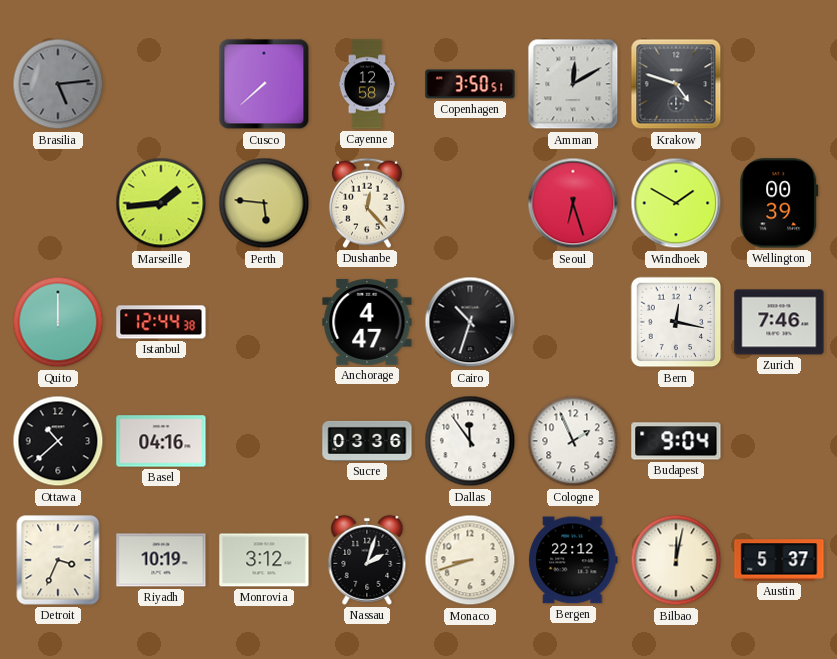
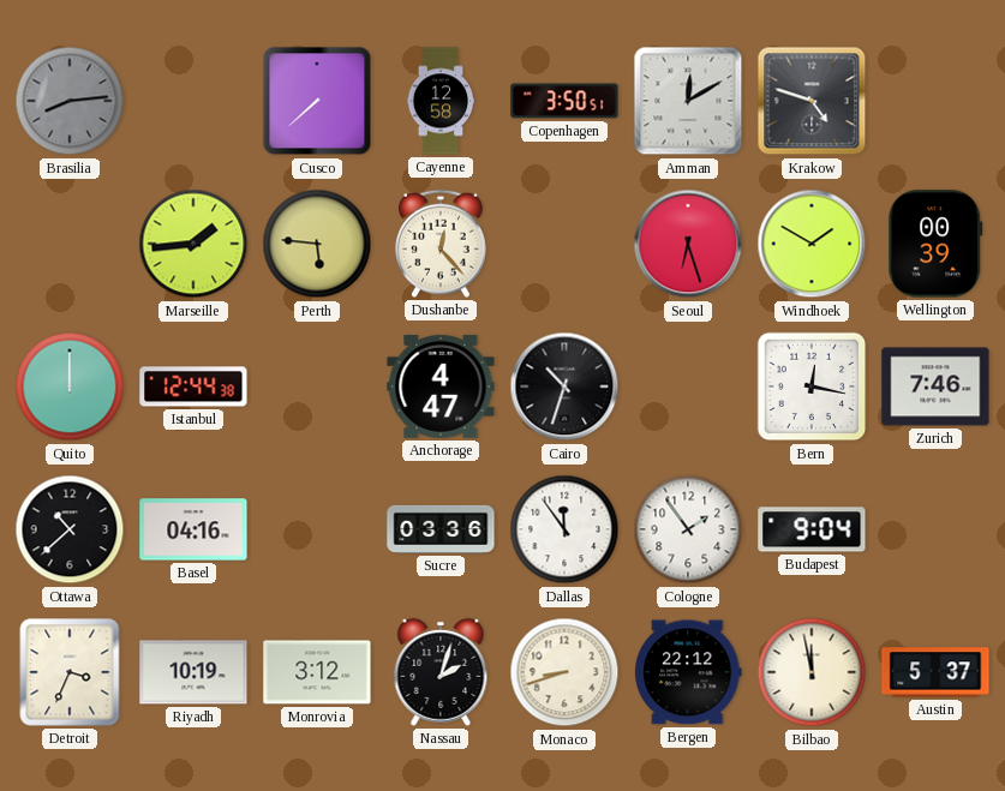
Brasilia: 5:14 -> 8:14 (70, 101)
Cologne: 1:56 -> 1:54 (688, 529)
Bilbao: 12:02 -> 11:58 (812, 672)
